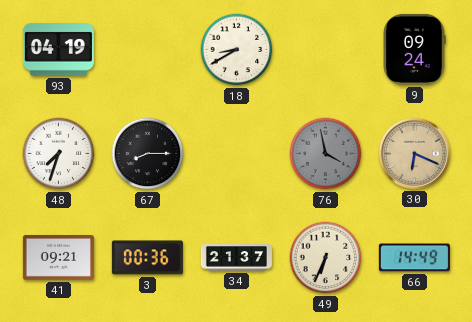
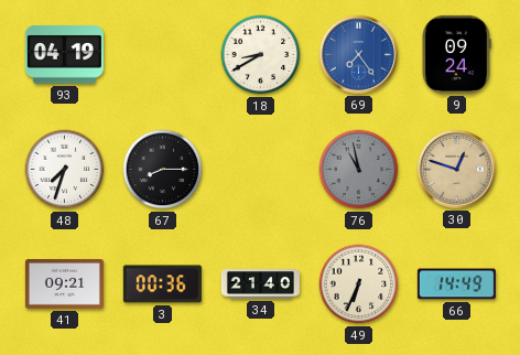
69: none -> 7:24 (358, 54)
76: 3:58 -> 10:58 (359, 170)
30: 6:19 -> 12:48 (456, 169)
34: 21:37 -> 21:40 (260, 284)
